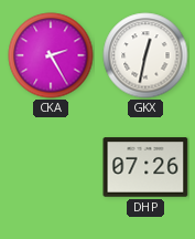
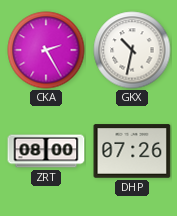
GKX: 12:32 -> 10:32 (132, 50)
ZRT: none -> 08:00 (46, 151)
